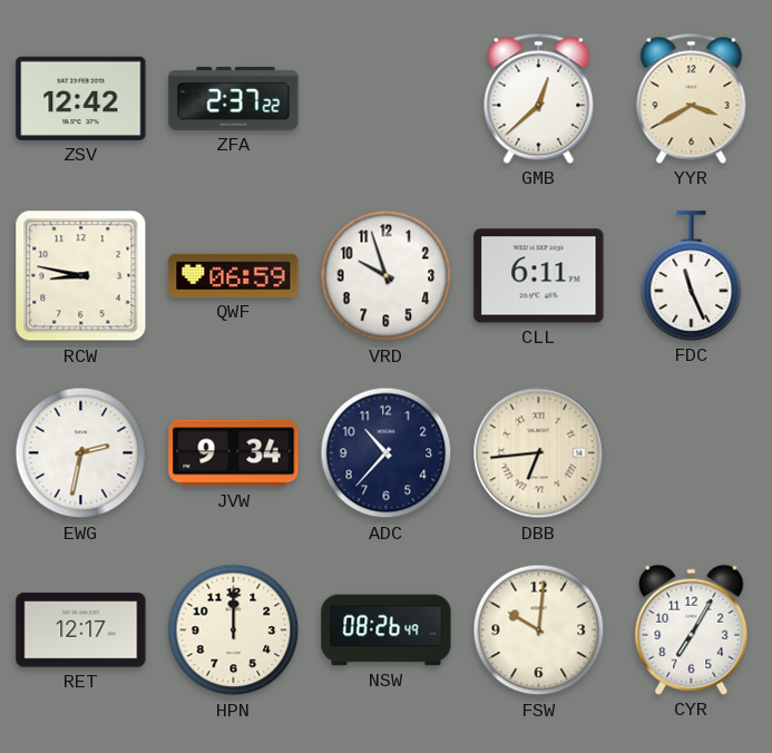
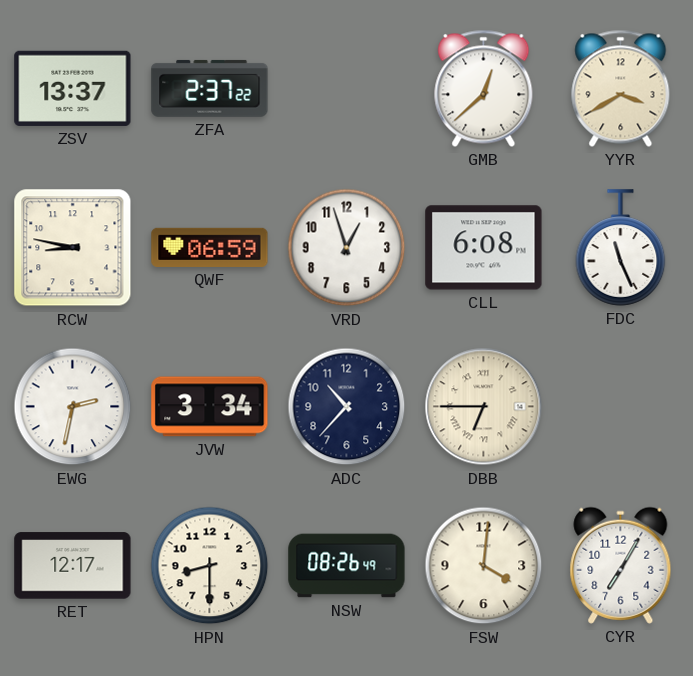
ZSV: 12:42 -> 13:37 (73, 88)
VRD: 9:57 -> 12:57 (347, 248)
CLL: 6:11 -> 6:08 (484, 248)
JVW: 9:34 -> 3:34 (210, 407)
DBB: 6:44 -> 6:45 (484, 407)
HPN: 12:00 -> 8:30 (210, 566)
FSW: 10:01 -> 4:01 (484, 566)
